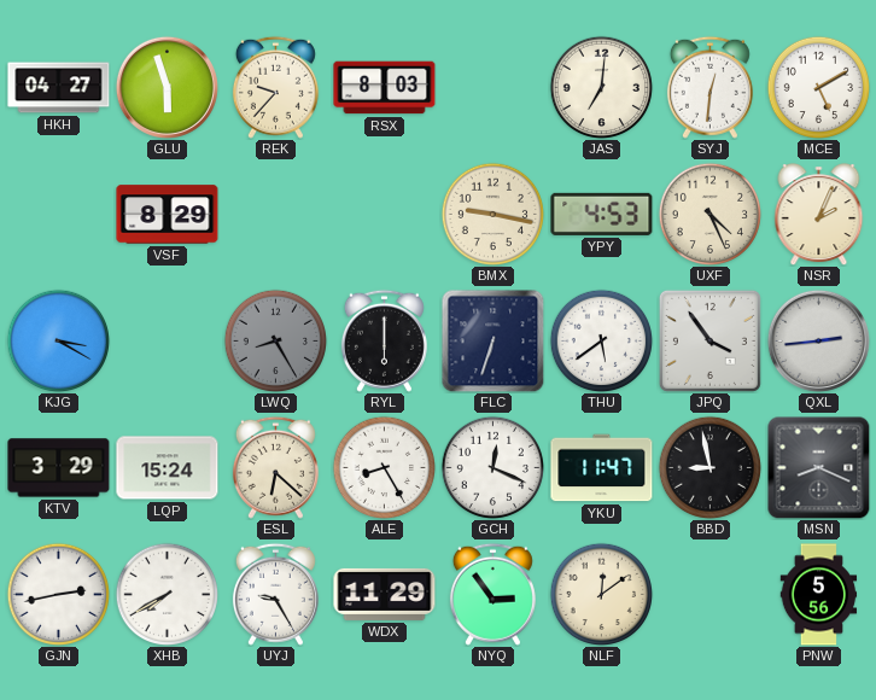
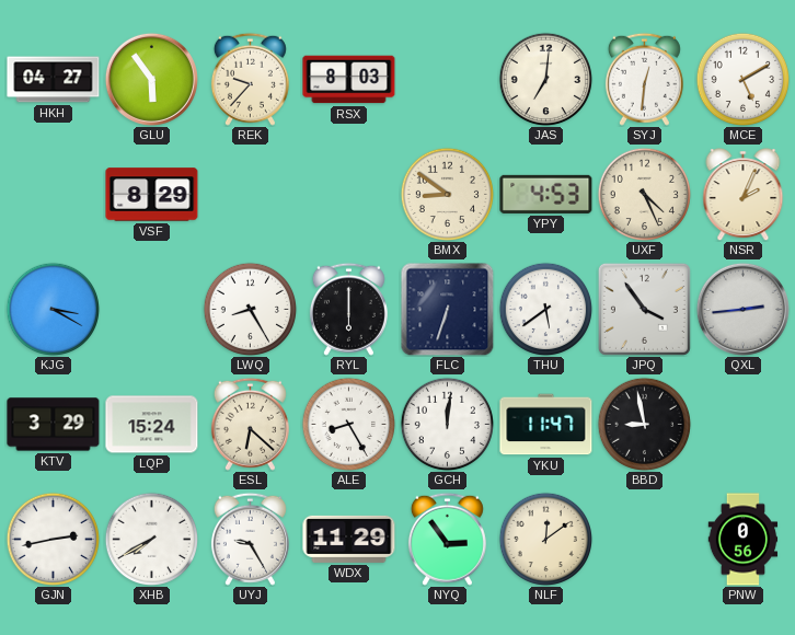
GLU: 5:57 -> 5:54 (151, 79)
BMX: 9:17 -> 8:51 (447, 194)
LWQ dial: grey -> white (250, 309)
GCH: 12:19 -> 12:01 (447, 424)
MSN: 8:19 -> none (818, 467)
PNW: 5:56 -> 0:56 (744, 540)
